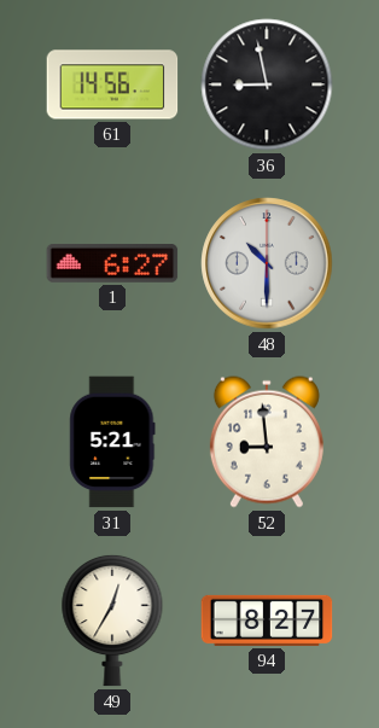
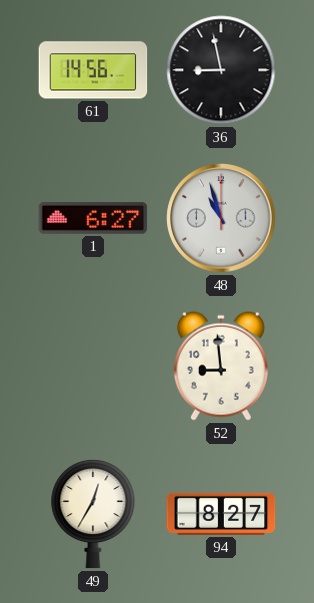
48: 10:30 -> 10:57 (221, 218)
31: 5:21 -> none (112, 442)
